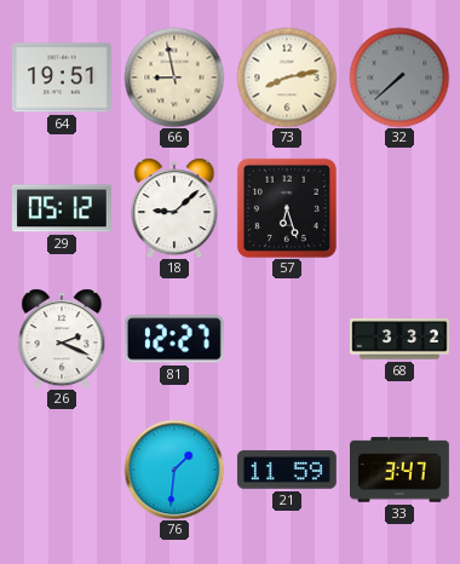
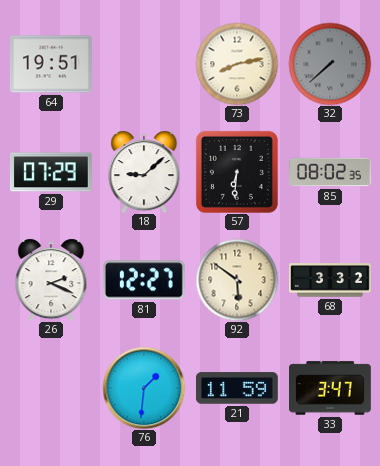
66: 8:58 -> none (174, 77)
29: 05:12 -> 07:29 (51, 172)
57: 6:27 -> 6:31 (237, 172)
85: none -> 08:02 (331, 172)
92: none -> 5:51 (237, 280)
